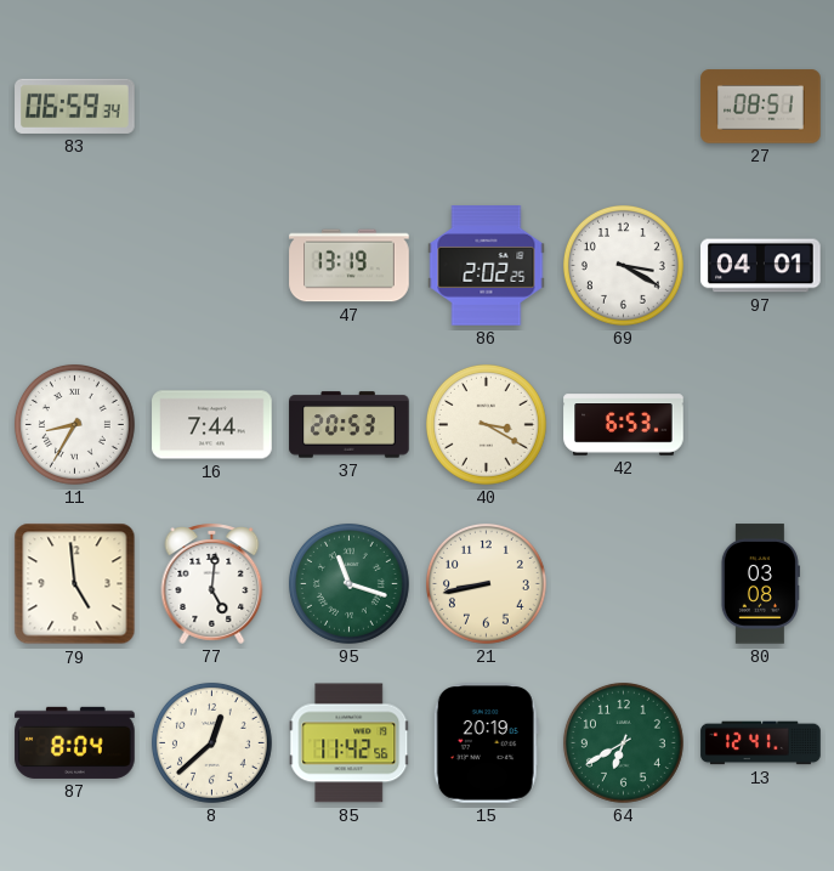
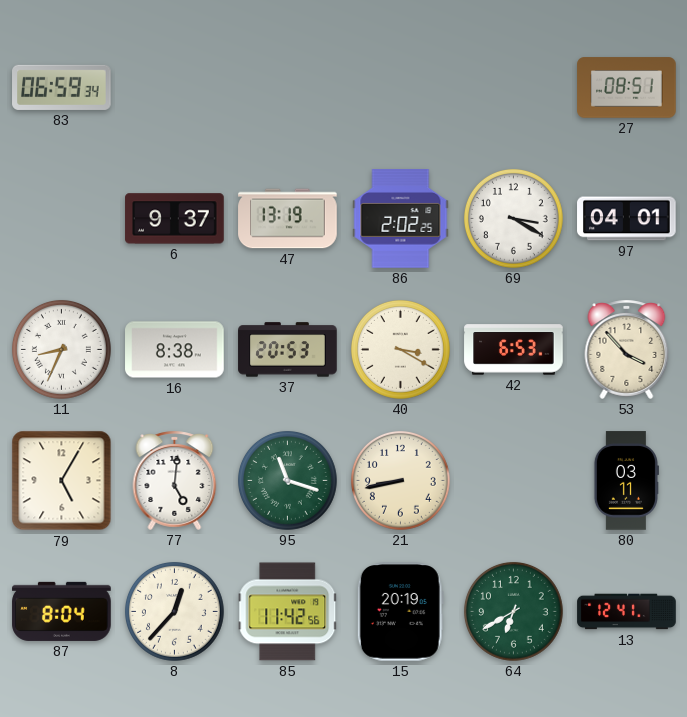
6: none -> 9:37 (175, 219)
11: 8:35 -> 8:34 (61, 349)
16: 7:44 -> 8:38 (175, 350)
53: none -> 3:53 (627, 349)
79: 4:59 -> 5:05 (62, 481)
80: 03:08 -> 03:11 (626, 481)
8: 12:38 -> 12:37 (174, 611)
